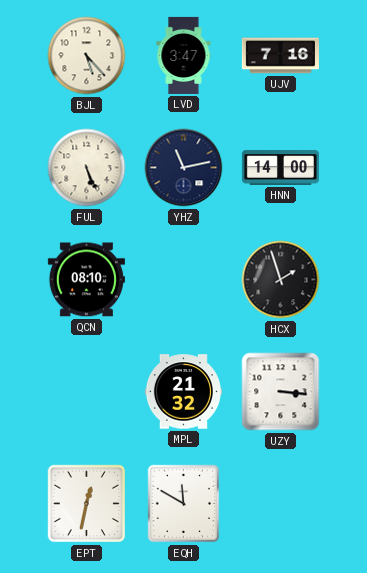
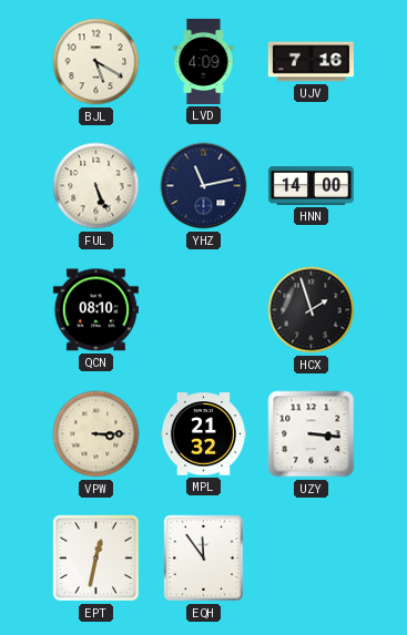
BJL: 5:23 -> 5:20 (96, 62)
LVD: 3:47 -> 4:09 (204, 61)
VPW: none -> 3:15 (96, 434)
EQH: 11:50 -> 11:54 (204, 559)
